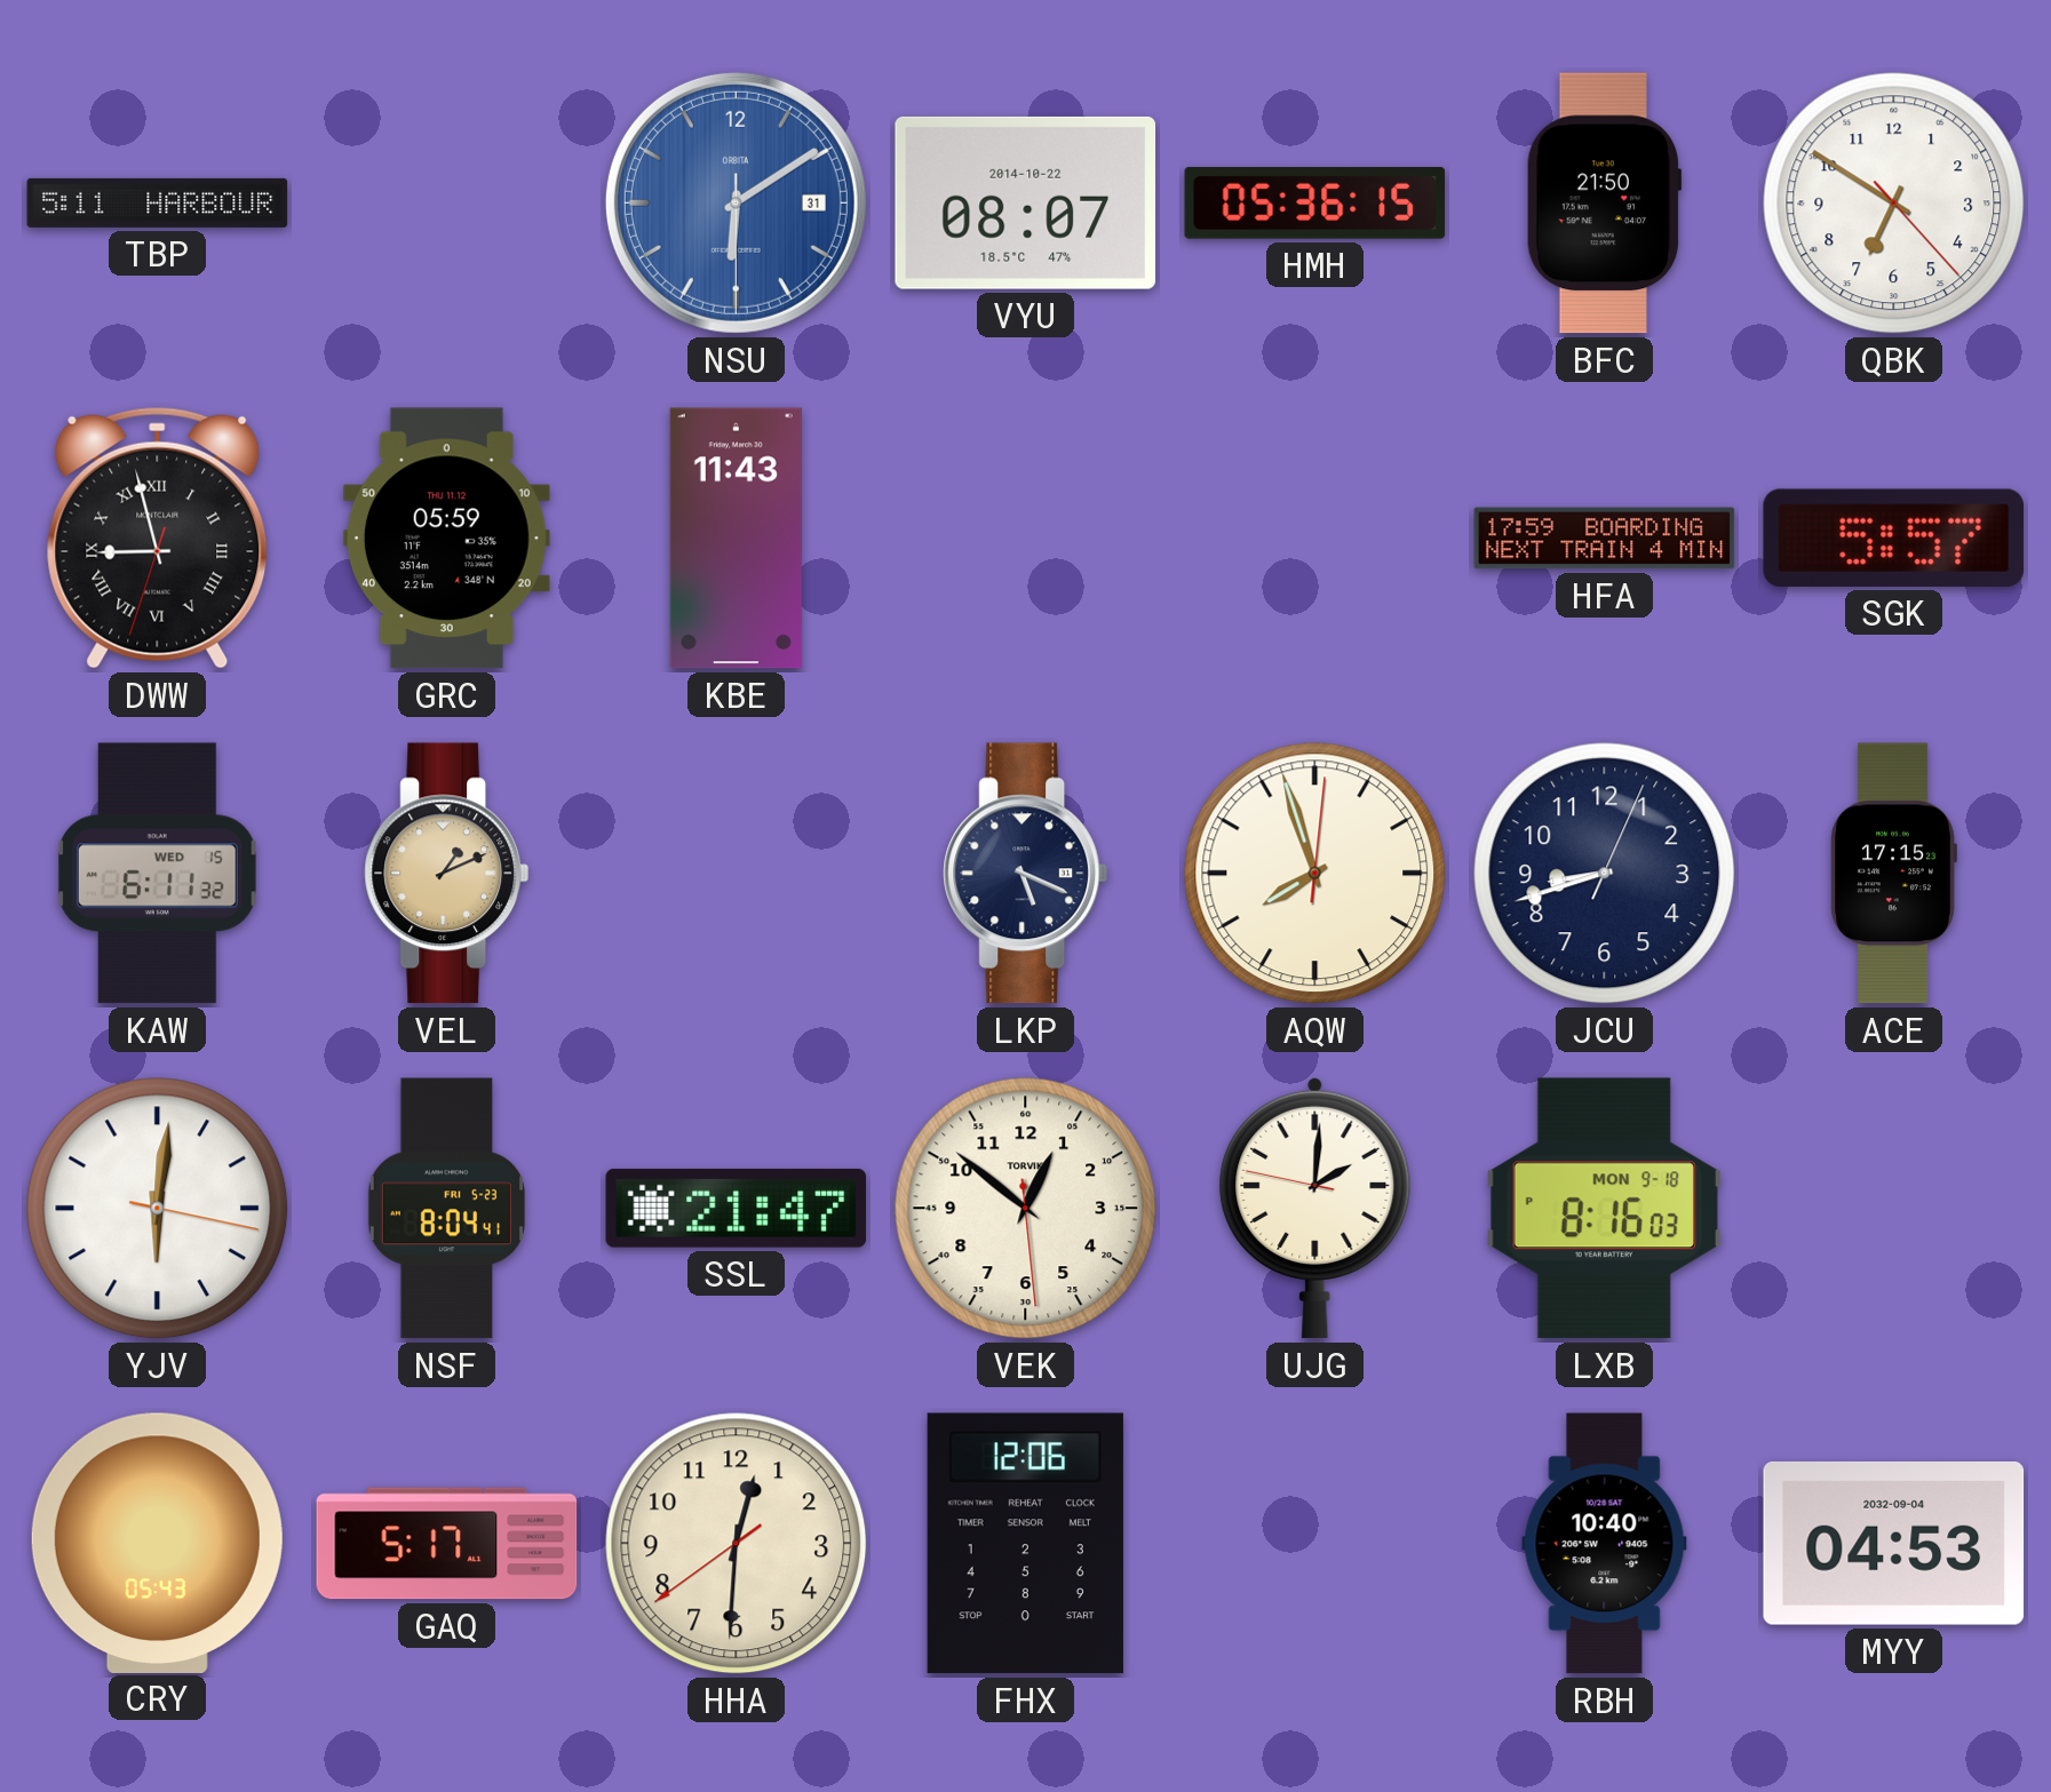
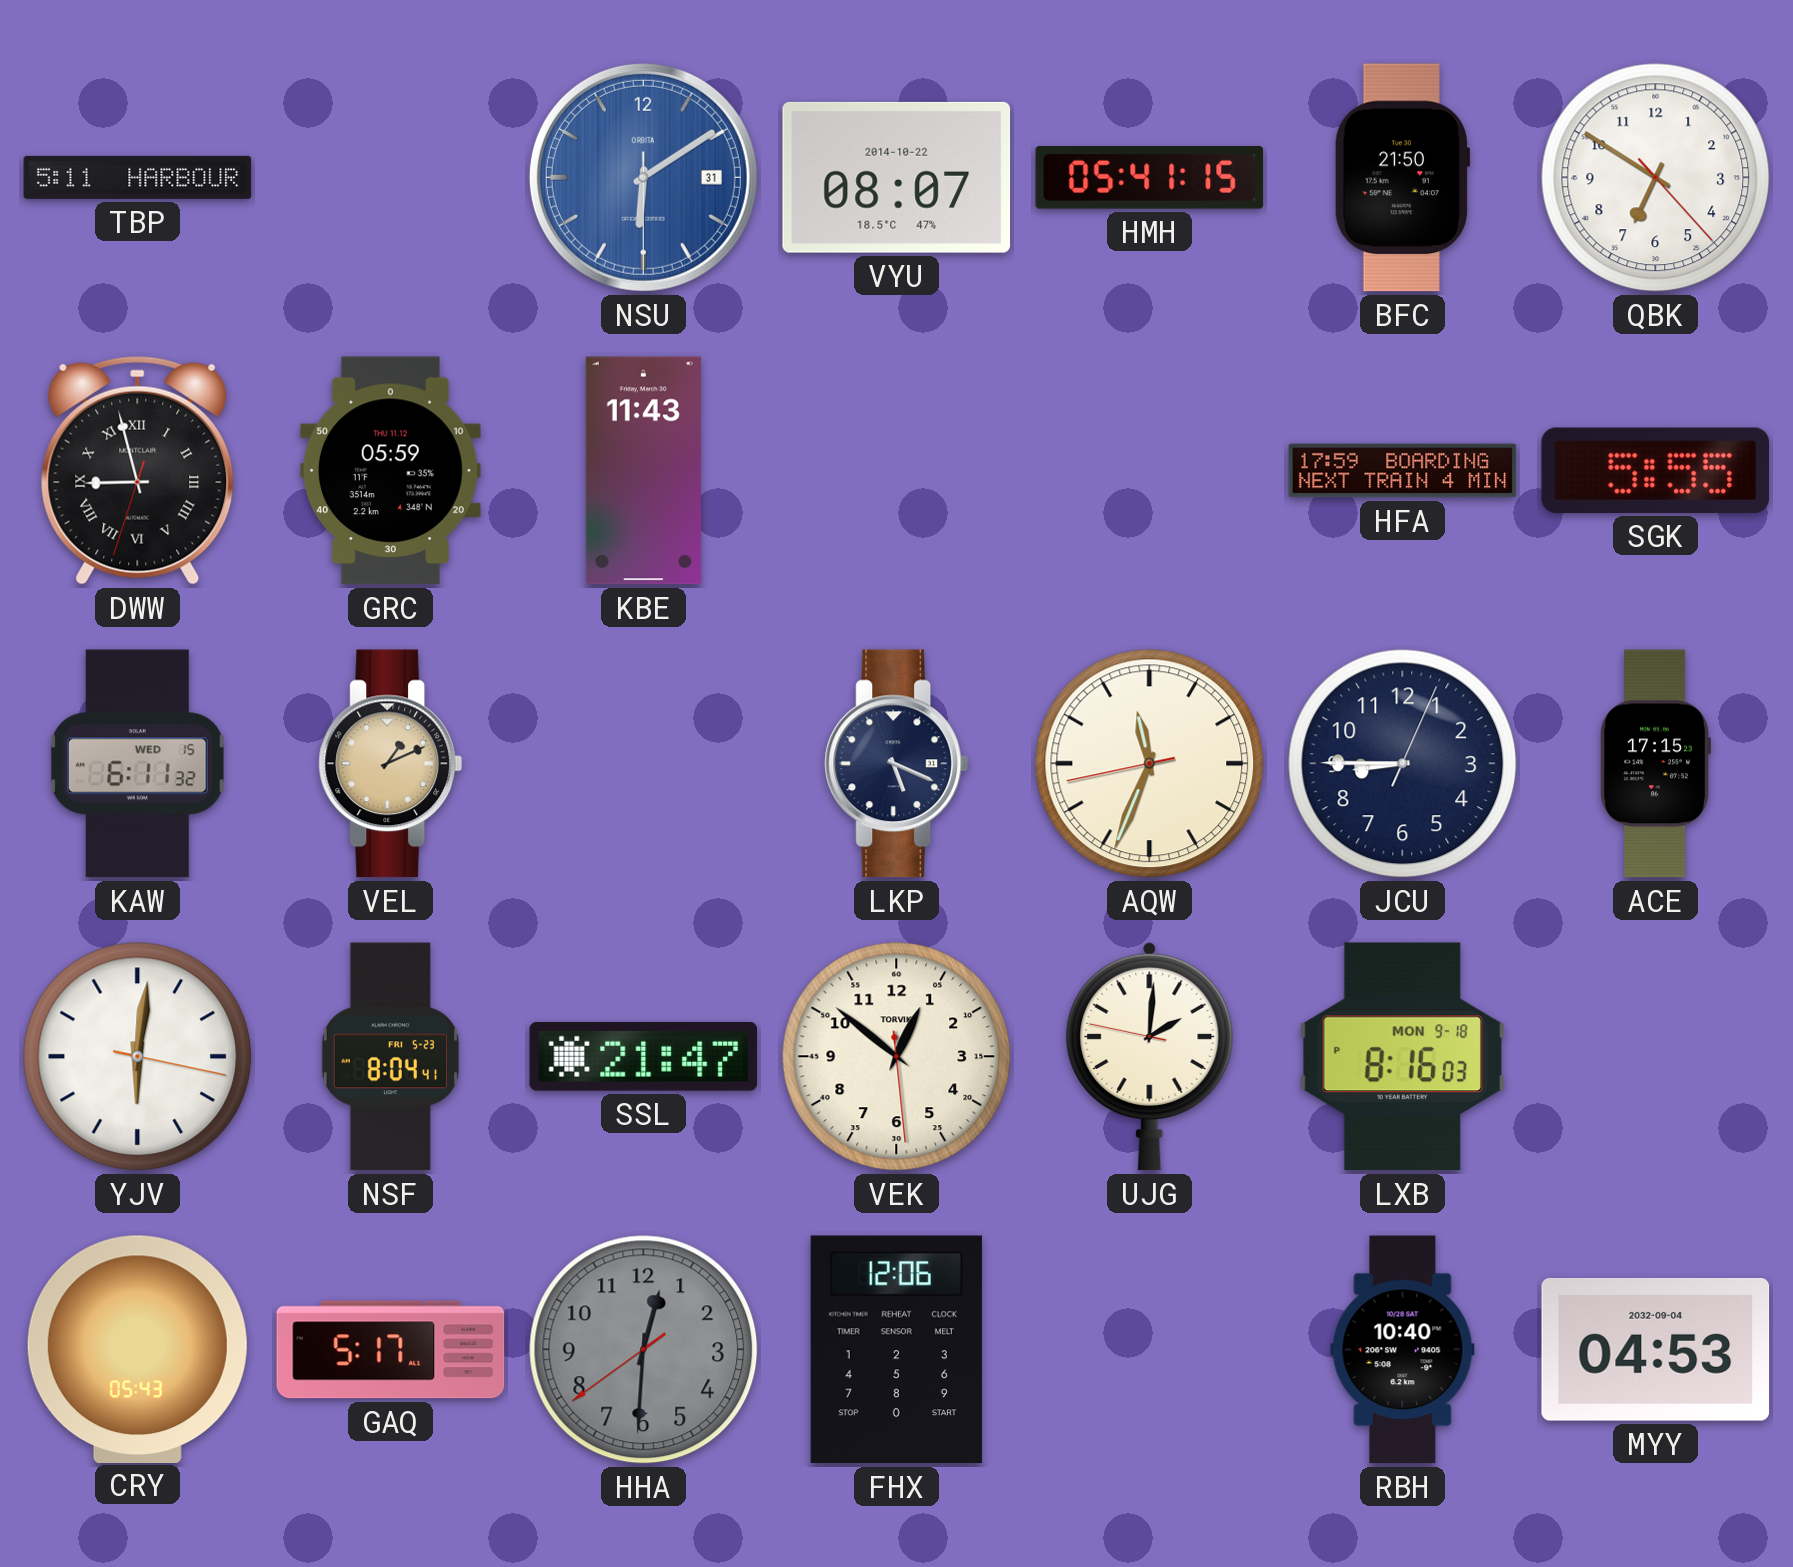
HMH: 05:36 -> 05:41 (1150, 178)
SGK: 5:57 -> 5:55 (1656, 470)
AQW: 7:57 -> 11:33 (1150, 764)
JCU: 8:42 -> 8:45 (1403, 764)
HHA dial: cream -> grey (644, 1350)
